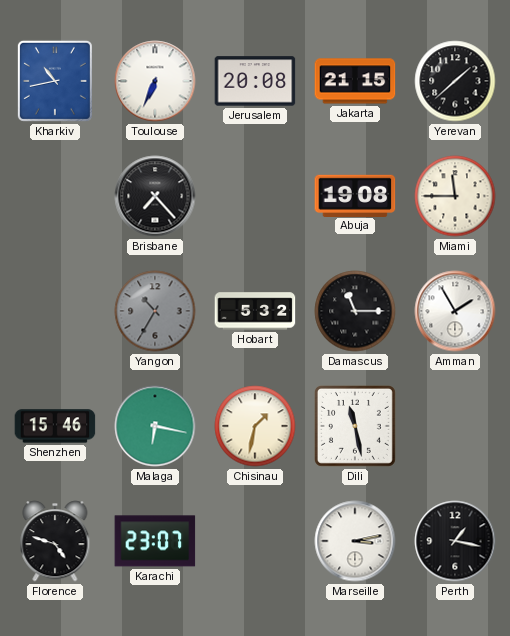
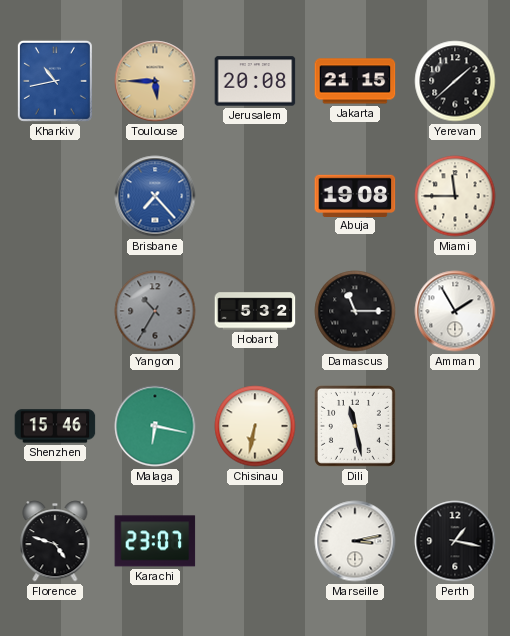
Toulouse: 6:34 -> 5:45 (155, 81)
Toulouse dial: white -> champagne (155, 81)
Brisbane dial: black -> blue (155, 196)
Chisinau: 1:32 -> 6:32 (255, 426)
